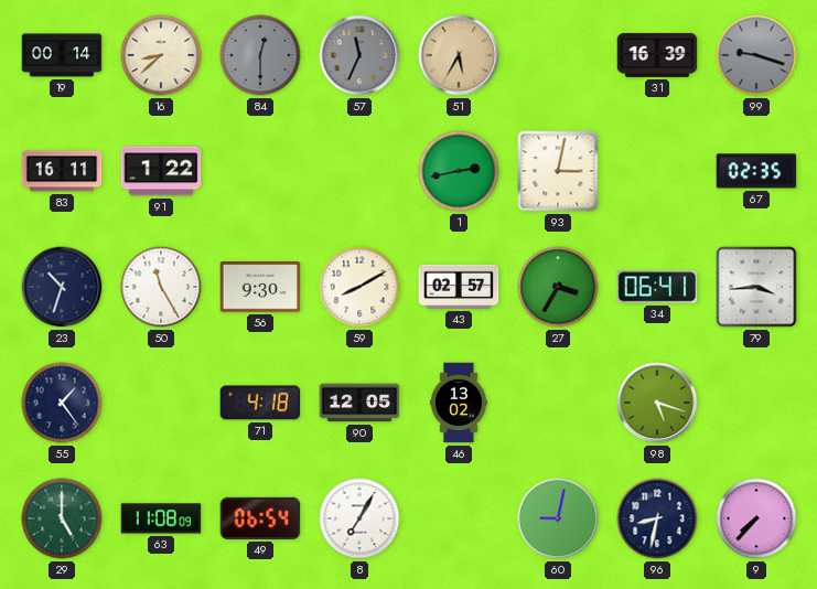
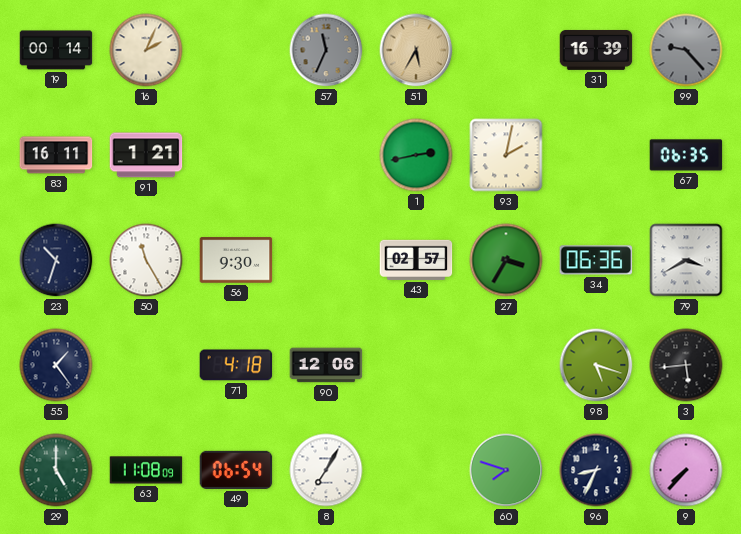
16: 8:38 -> 2:04 (146, 50)
84: 12:30 -> none (260, 55)
99: 9:18 -> 9:23 (686, 50)
91: 1:22 -> 1:21 (146, 155)
93: 3:02 -> 2:02 (506, 155)
67: 02:35 -> 06:35 (686, 155)
59: 8:10 -> none (359, 287)
34: 06:41 -> 06:36 (596, 260)
79: 3:44 -> 3:40 (686, 260)
90: 12:05 -> 12:06 (326, 365)
46: 13:02 -> none (459, 403)
3: none -> 5:44 (686, 365)
60: 9:02 -> 7:48 (506, 470)
96: 8:32 -> 8:34 (596, 470)
